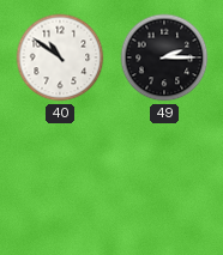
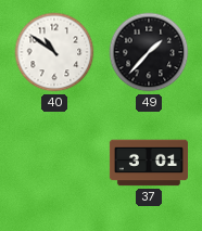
49: 2:15 -> 1:37 (149, 52)
37: none -> 3:01 (149, 163)
